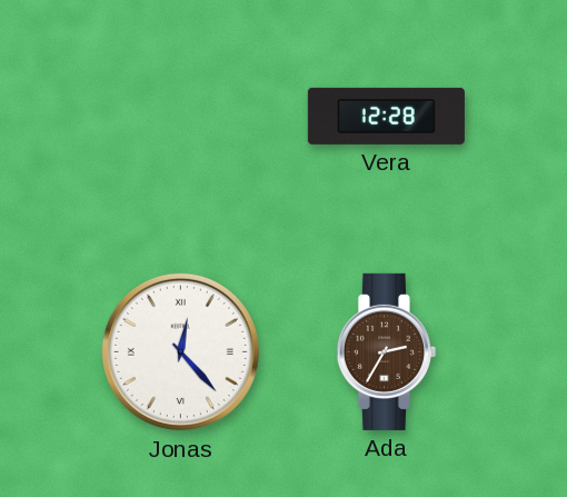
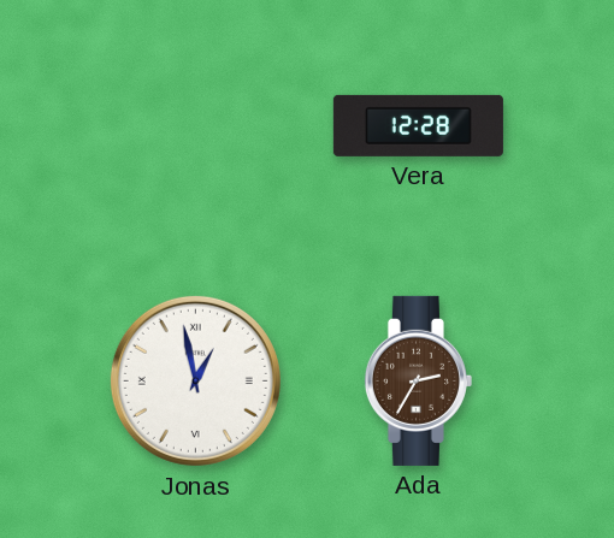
Jonas: 12:23 -> 12:58 (195, 380)
